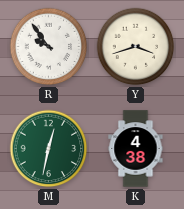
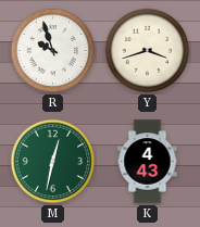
R: 9:54 -> 9:57 (53, 51)
K: 4:38 -> 4:43 (148, 162)
